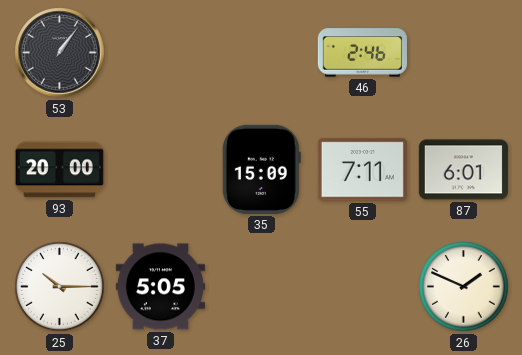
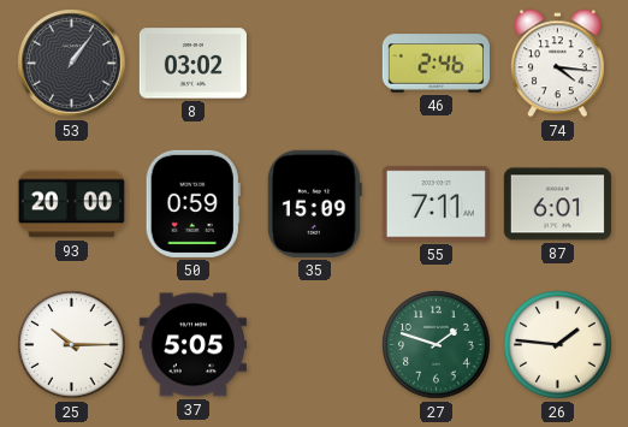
8: none -> 03:02 (192, 64)
74: none -> 4:16 (558, 64)
50: none -> 0:59 (192, 203)
27: none -> 1:48 (437, 345)
26: 1:49 -> 1:46 (558, 345)
